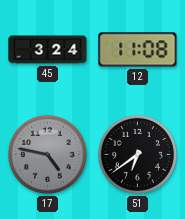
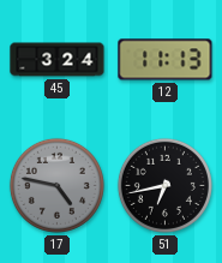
12: 11:08 -> 11:13 (166, 60)
51: 6:39 -> 6:43 (164, 185)
